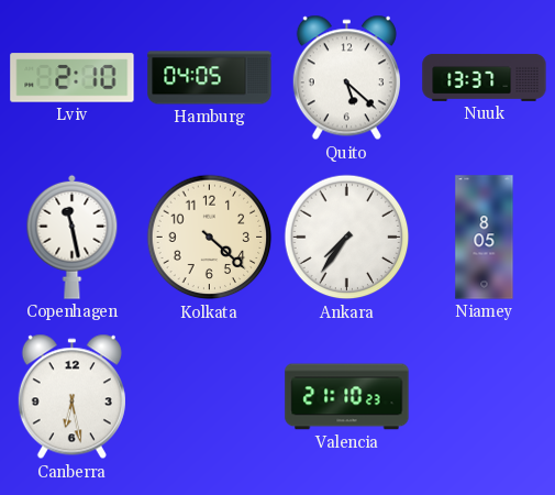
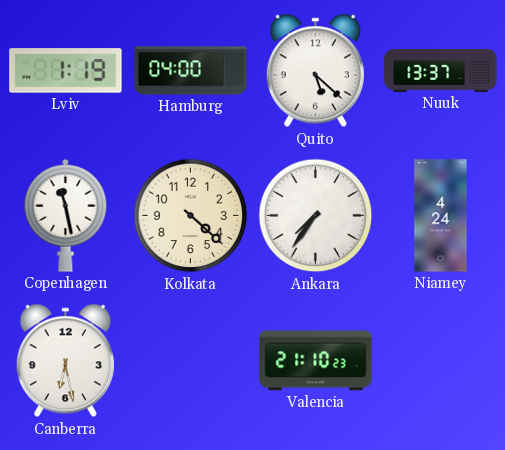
Lviv: 2:10 -> 1:19 (66, 71)
Hamburg: 04:05 -> 04:00 (191, 71)
Niamey: 8:05 -> 4:24 (441, 216)
